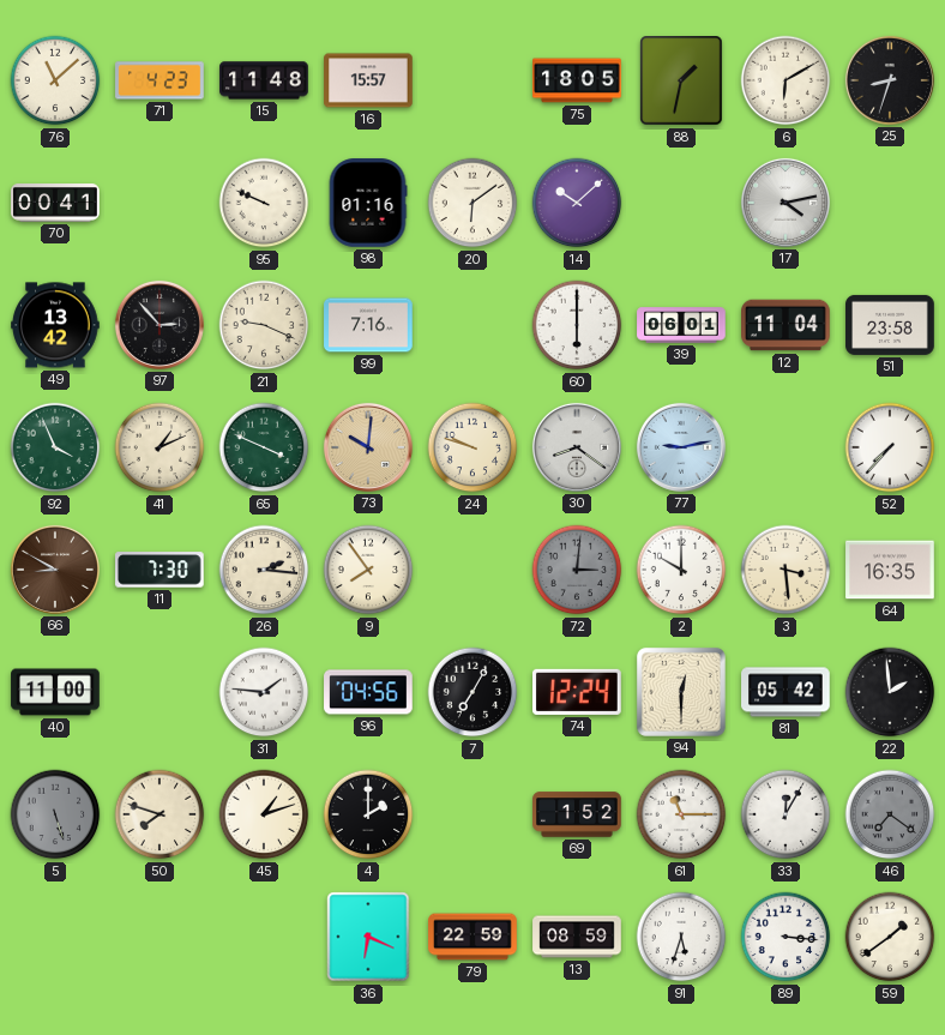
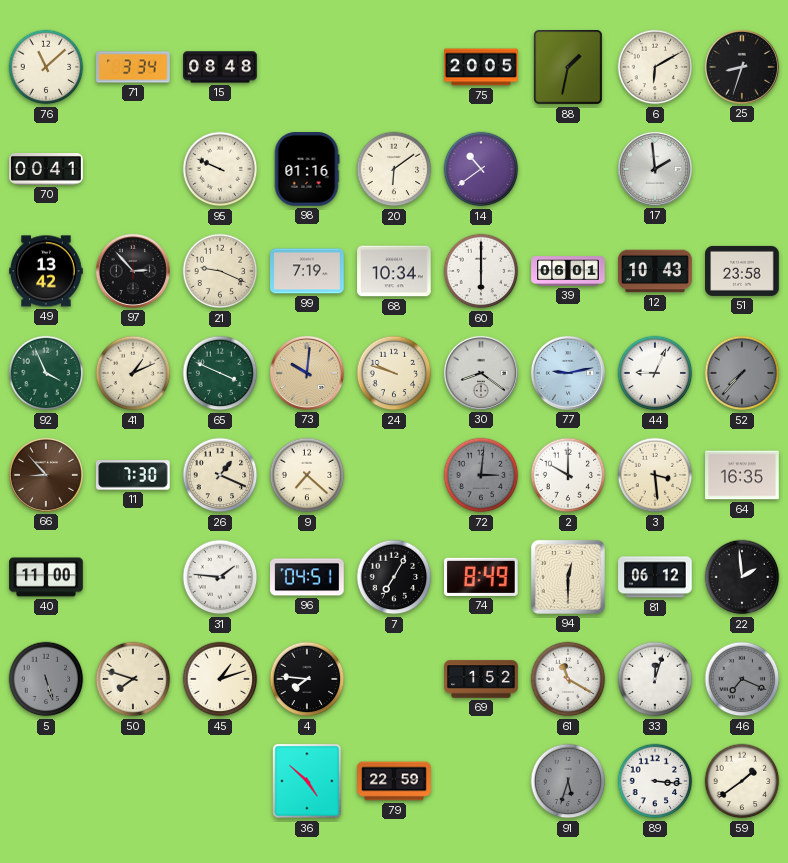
71: 4:23 -> 3:34 (133, 67)
15: 11:48 -> 08:48 (220, 67)
16: 15:57 -> none (368, 80)
75: 18:05 -> 20:05 (481, 67)
14: 10:08 -> 10:39 (481, 169)
17: 4:13 -> 1:59 (655, 169)
99: 7:16 -> 7:19 (307, 271)
68: none -> 10:34 (394, 271)
12: 11:04 -> 10:43 (655, 271)
44: none -> 9:04 (655, 373)
52 dial: white -> grey (742, 373)
66: 8:50 -> 8:53 (46, 475)
26: 2:16 -> 1:19 (220, 475)
9: 7:54 -> 7:22 (307, 475)
96: 04:56 -> 04:51 (307, 577)
74: 12:24 -> 8:49 (482, 577)
81: 05:42 -> 06:12 (655, 577)
4: 2:00 -> 7:46 (307, 679)
61: 11:15 -> 11:20 (568, 679)
33: 12:05 -> 12:03 (655, 679)
46: 7:21 -> 7:19 (742, 679)
36: 6:19 -> 4:52 (307, 781)
13: 08:59 -> none (577, 937)
91 dial: white -> grey (568, 781)
